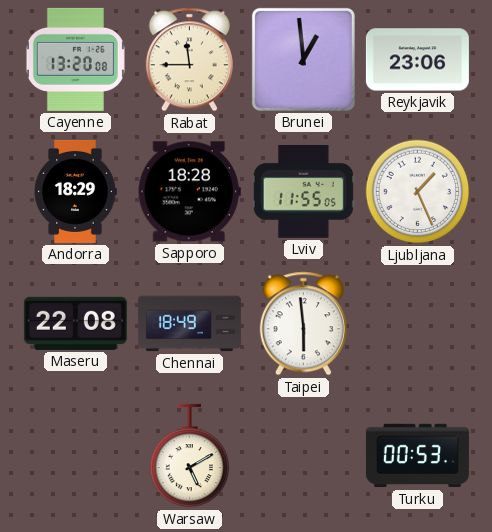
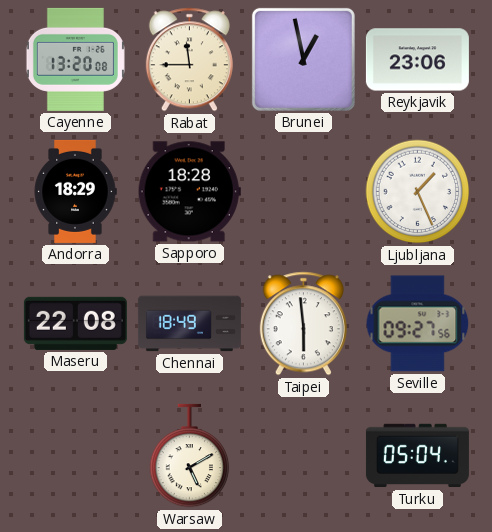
Brunei: 12:59 -> 12:58 (303, 59)
Lviv: 11:55 -> none (303, 191)
Seville: none -> 09:27 (418, 324)
Turku: 00:53 -> 05:04 (417, 456)
